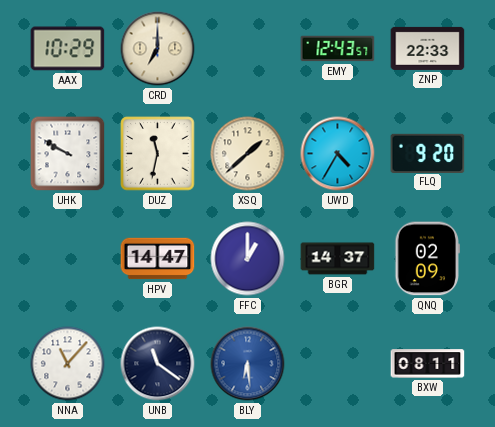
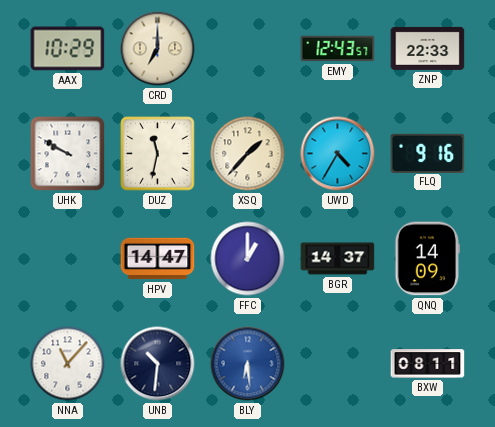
XSQ: 1:38 -> 1:37 (248, 154)
FLQ: 9:20 -> 9:16 (428, 153)
QNQ: 02:09 -> 14:09 (427, 259)
UNB: 11:21 -> 10:31 (158, 364)
